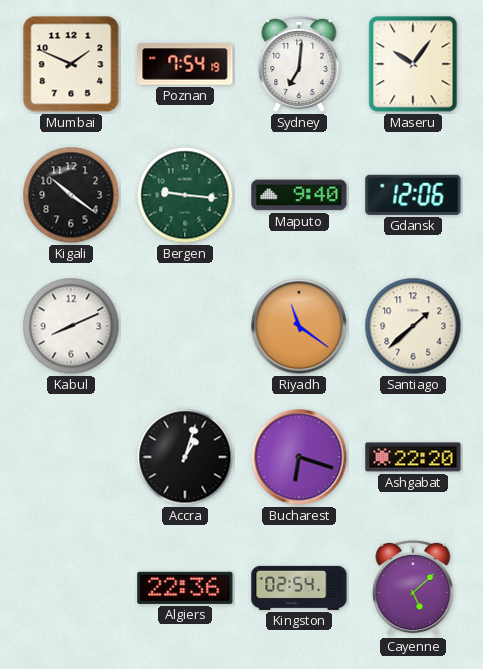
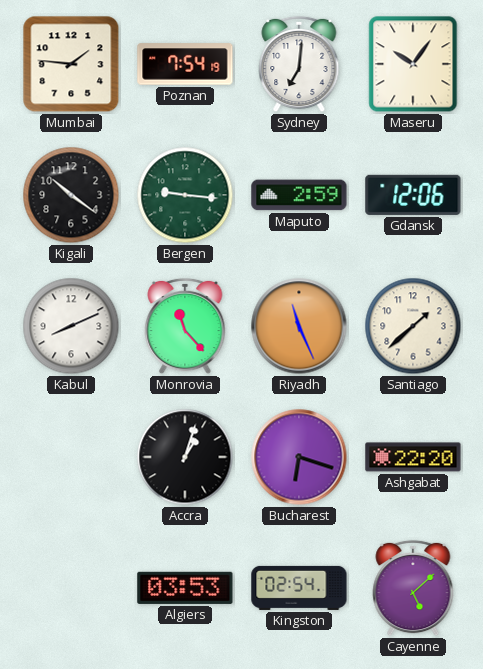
Mumbai: 1:49 -> 1:46 (71, 64)
Maputo: 9:40 -> 2:59 (299, 195)
Monrovia: none -> 11:23 (185, 326)
Riyadh: 11:21 -> 11:26 (299, 326)
Algiers: 22:36 -> 03:53 (185, 588)
